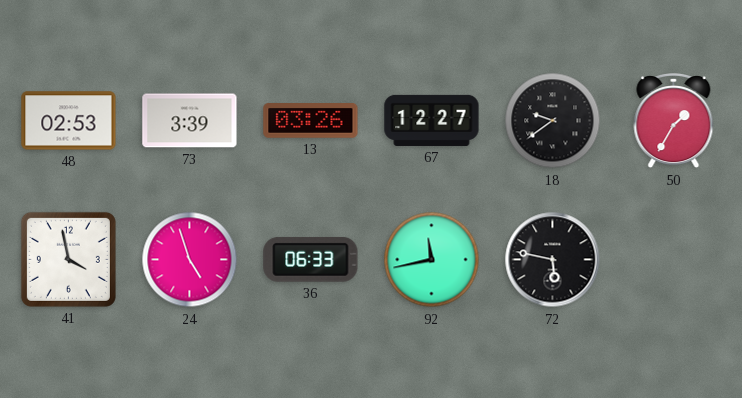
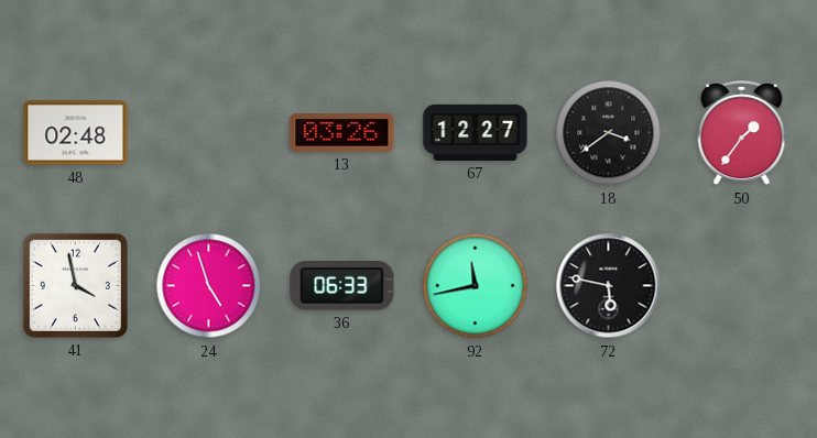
48: 02:53 -> 02:48 (76, 133)
73: 3:39 -> none (190, 121)
18: 9:39 -> 3:39 (609, 133)
50: 1:35 -> 1:36 (742, 134)
